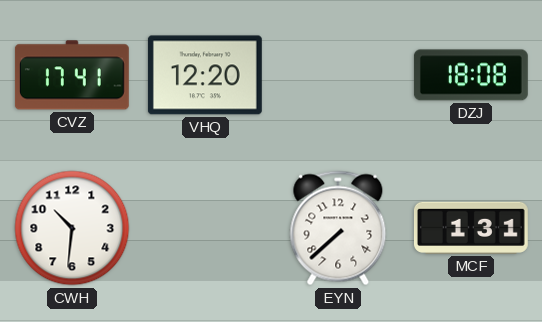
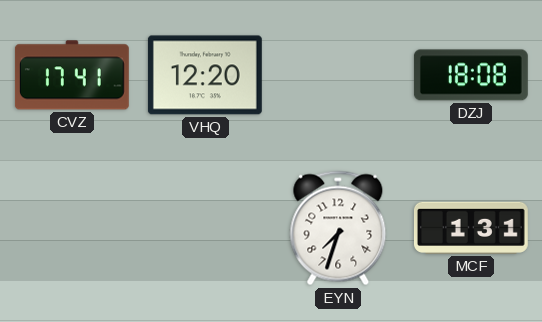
CWH: 10:31 -> none (72, 228)
EYN: 7:38 -> 7:33 (338, 228)
